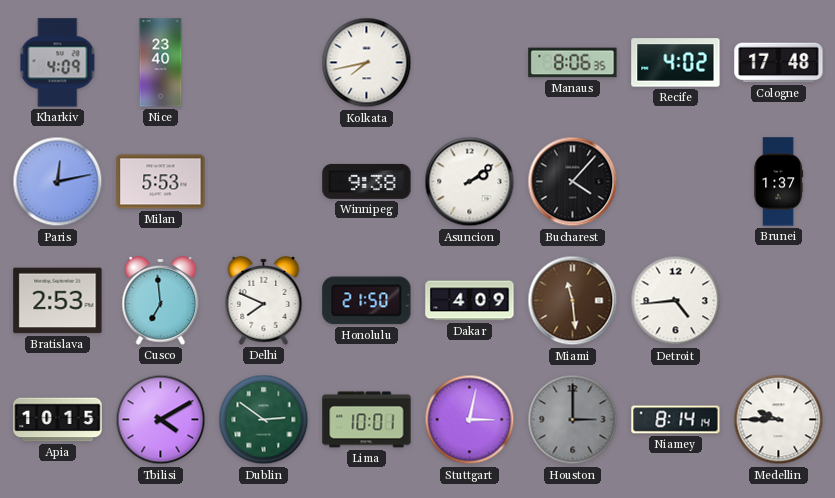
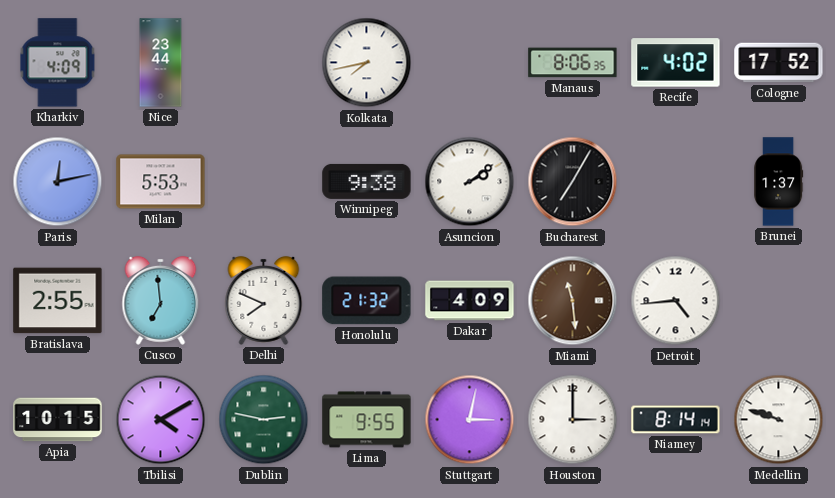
Nice: 23:40 -> 23:44 (161, 63)
Cologne: 17:48 -> 17:52 (779, 63)
Bucharest: 4:07 -> 7:05 (573, 182)
Bratislava: 2:53 -> 2:55 (58, 301)
Honolulu: 21:50 -> 21:32 (367, 301)
Dublin: 2:51 -> 2:47 (264, 420)
Lima: 10:01 -> 9:55 (367, 420)
Houston dial: grey -> white (573, 420)
Medellin: 9:45 -> 9:48 (779, 420)
